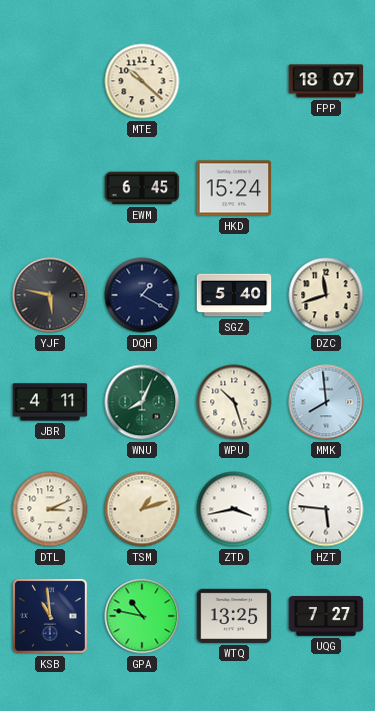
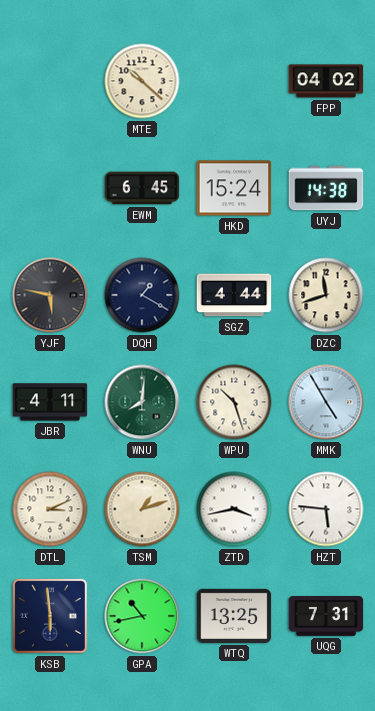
FPP: 18:07 -> 04:02 (326, 81)
UYJ: none -> 14:38 (326, 188)
SGZ: 5:40 -> 4:44 (234, 295)
WNU: 8:04 -> 8:01 (142, 402)
MMK: 7:59 -> 4:55 (326, 402)
KSB: 10:59 -> 5:59 (50, 616)
GPA: 10:47 -> 10:43 (142, 616)
UQG: 7:27 -> 7:31 (326, 617)
